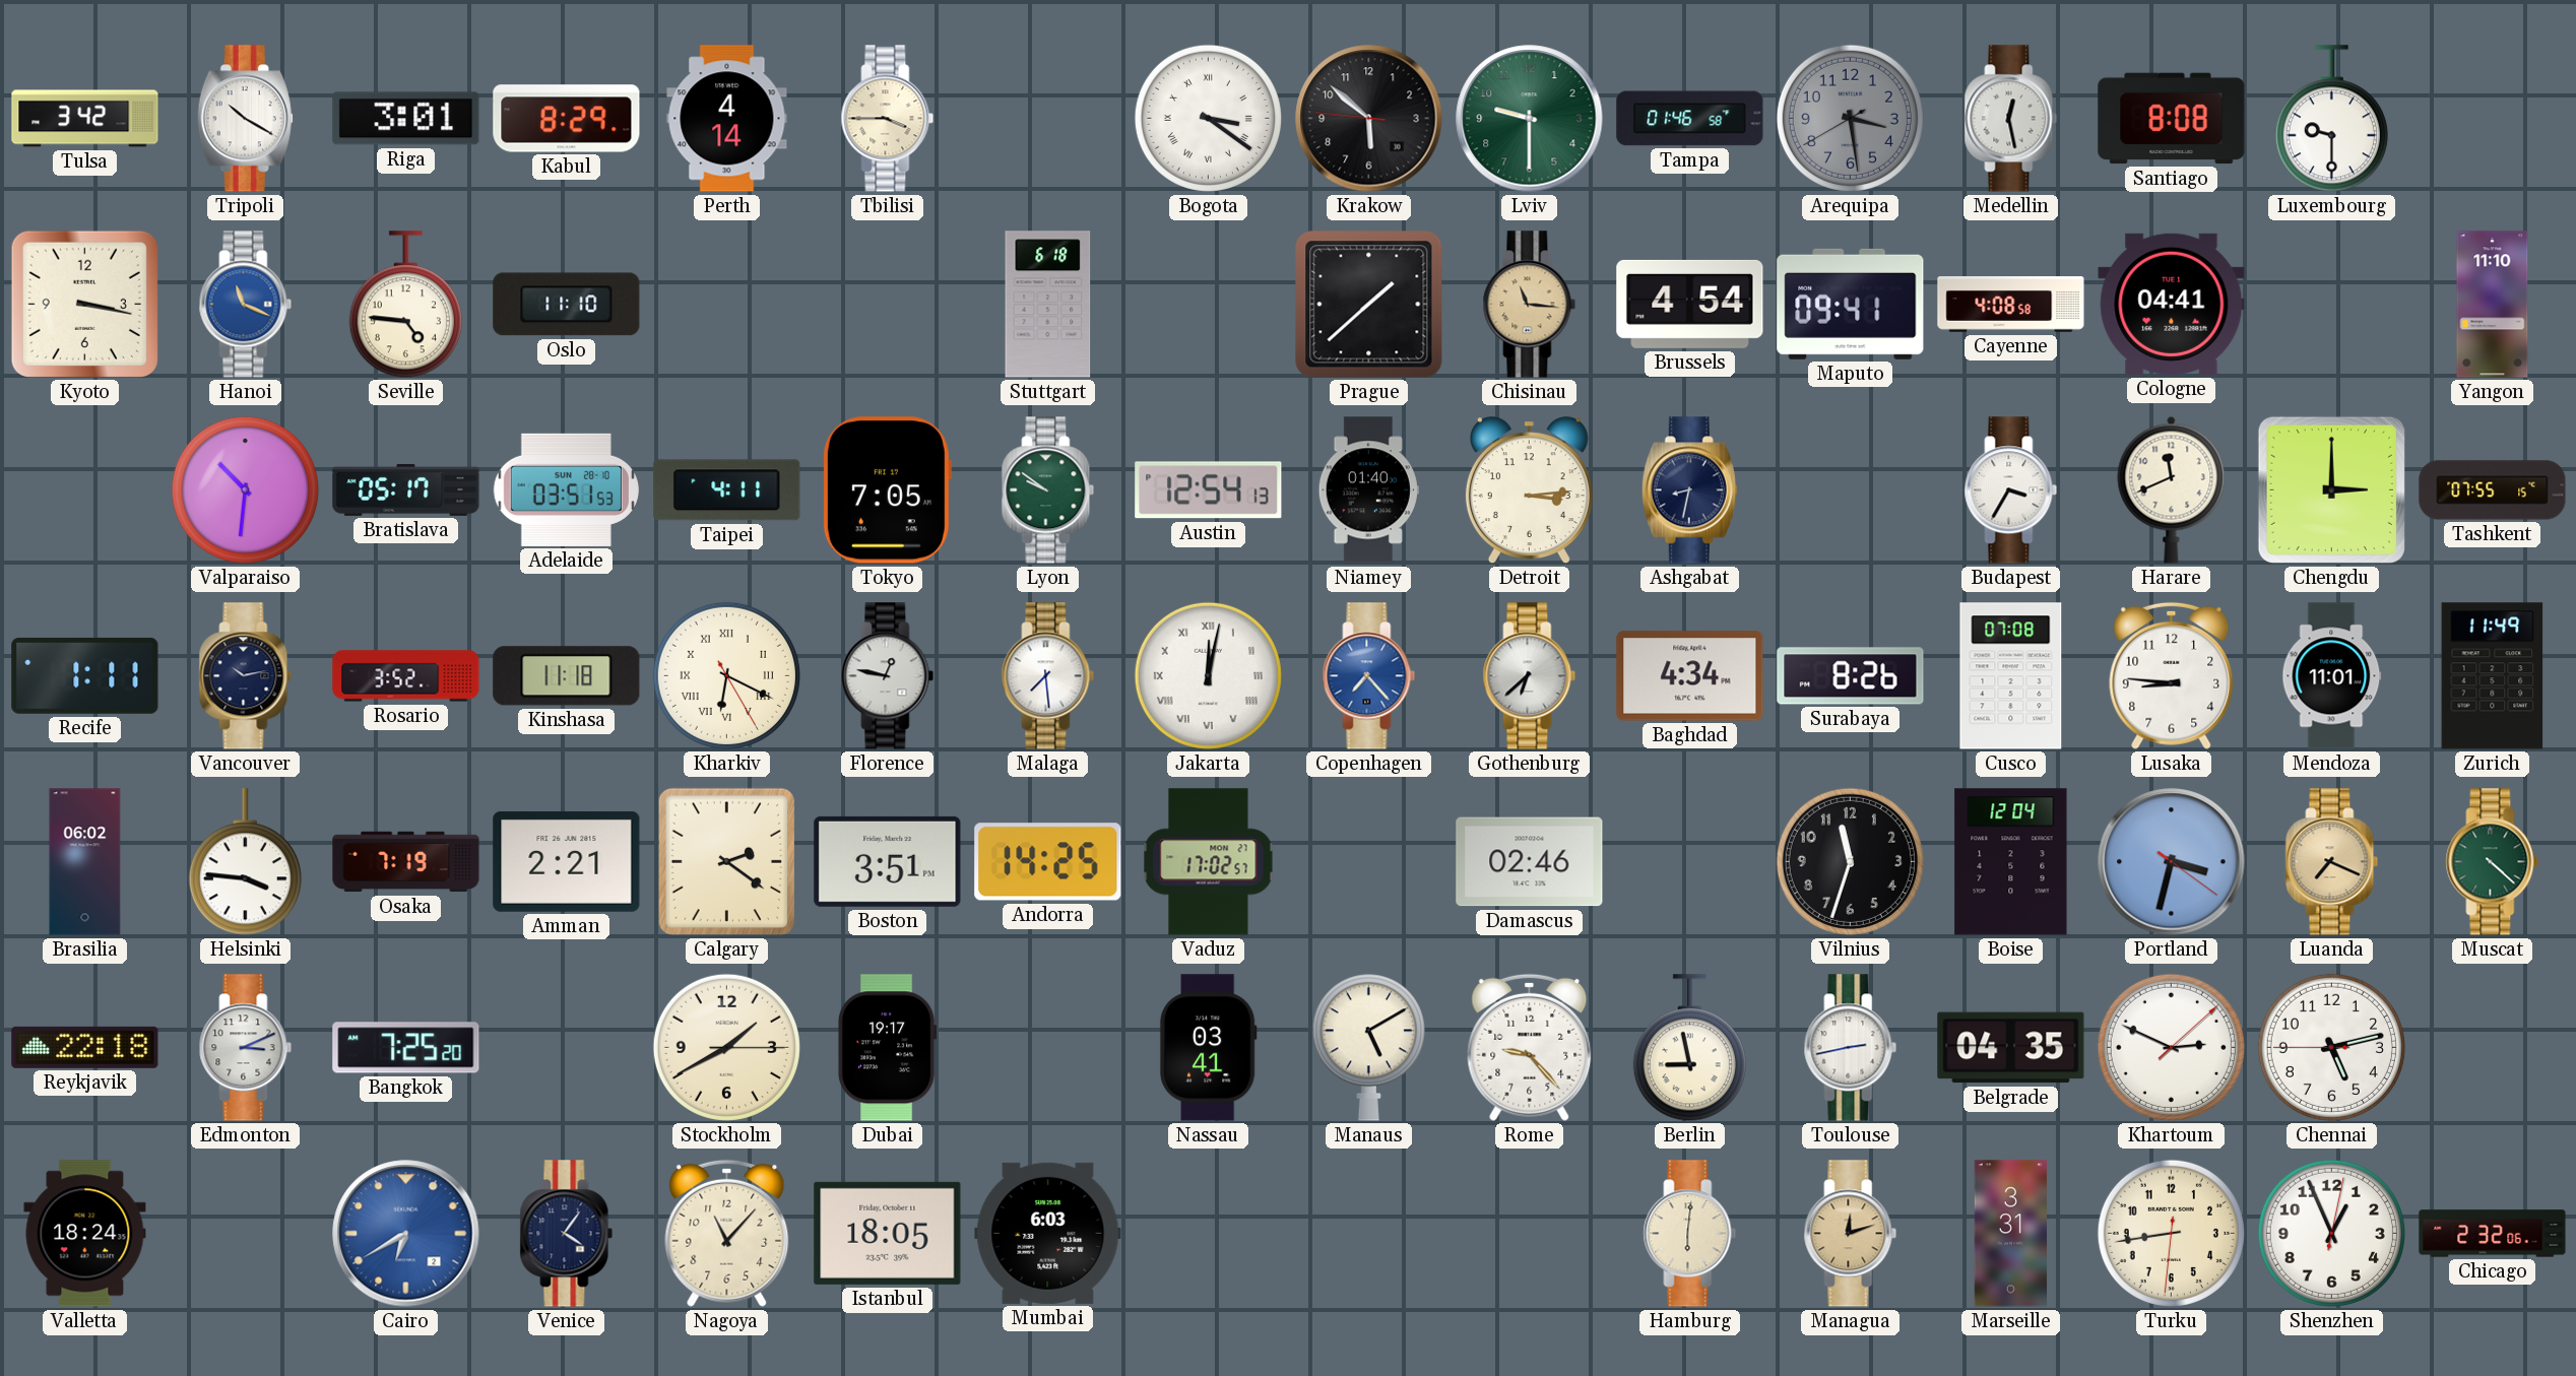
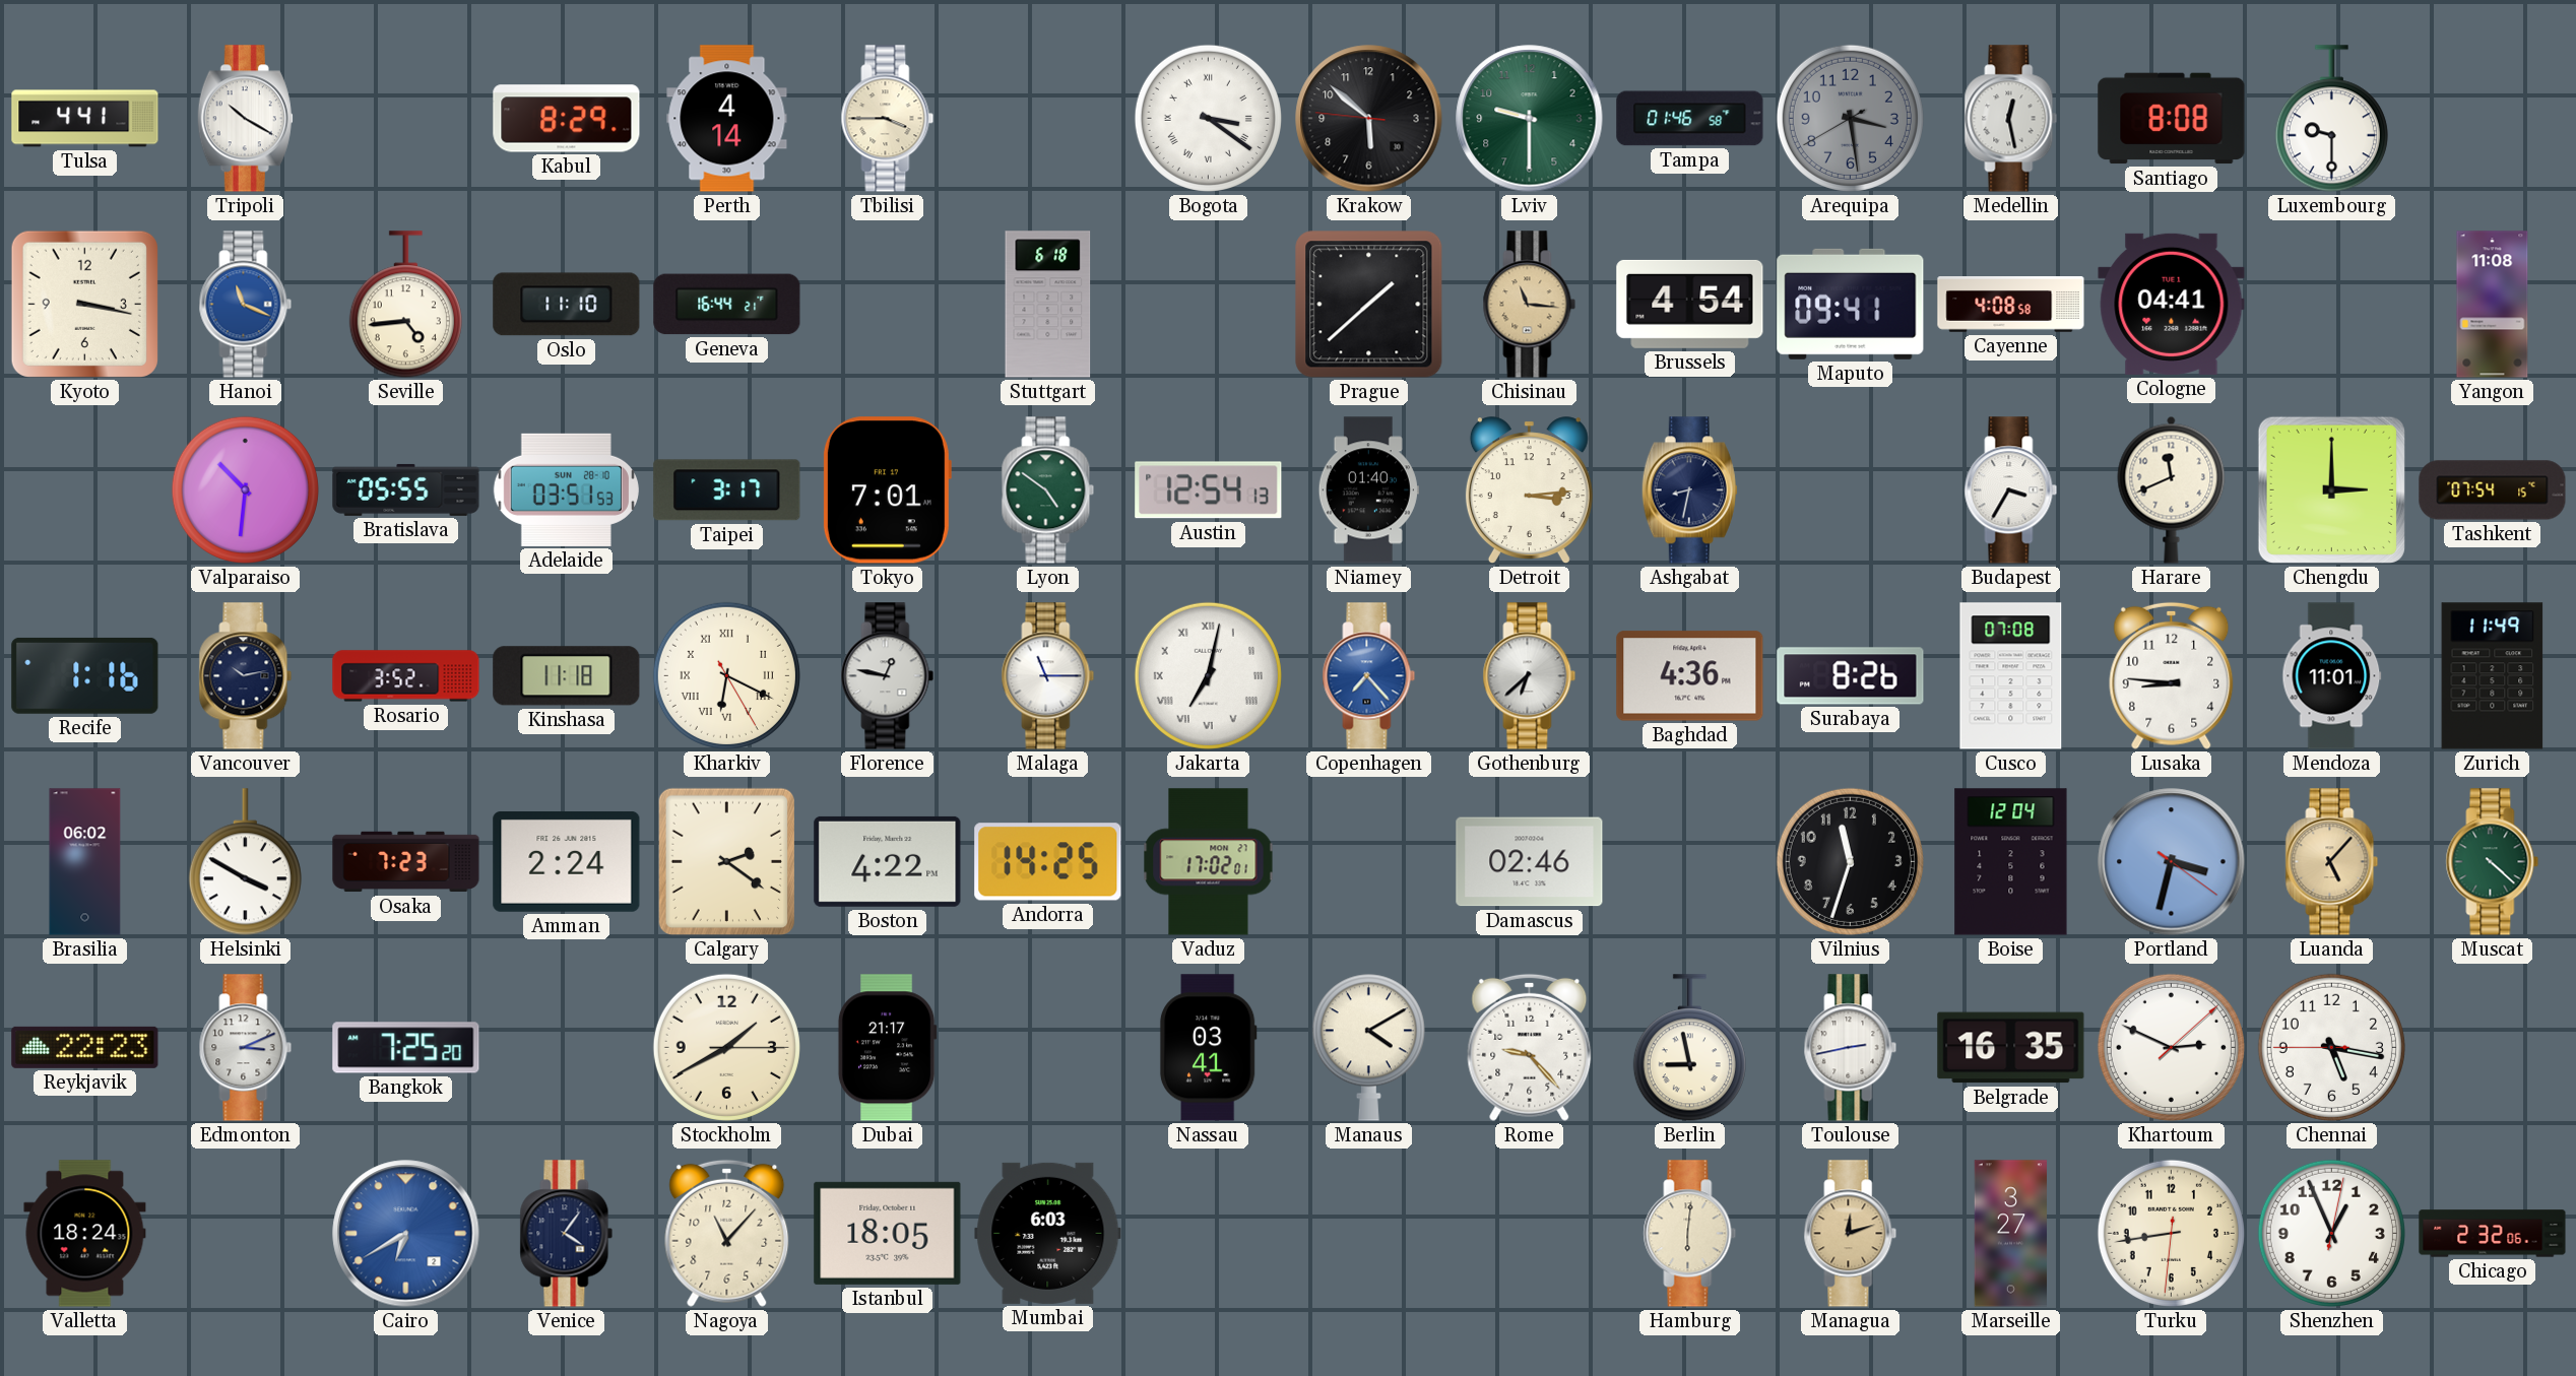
Tulsa: 3:42 -> 4:41 (85, 119)
Riga: 3:01 -> none (406, 119)
Seville: 4:46 -> 4:44 (405, 305)
Geneva: none -> 16:44 (727, 305)
Yangon: 11:10 -> 11:08 (2493, 305)
Bratislava: 05:17 -> 05:55 (406, 489)
Taipei: 4:11 -> 3:17 (727, 490)
Tokyo: 7:05 -> 7:01 (887, 490)
Lyon: 9:51 -> 4:51 (1048, 490)
Tashkent: 07:55 -> 07:54 (2493, 490)
Recife: 1:11 -> 1:16 (85, 675)
Malaga: 7:29 -> 11:15 (1048, 676)
Jakarta: 12:02 -> 7:02 (1208, 675)
Baghdad: 4:34 -> 4:36 (1690, 676)
Helsinki: 3:46 -> 3:50 (245, 862)
Osaka: 7:19 -> 7:23 (406, 862)
Amman: 2:21 -> 2:24 (567, 861)
Boston: 3:51 -> 4:22 (888, 861)
Vaduz: 17:02:57 -> 17:02:01 (1209, 862)
Luanda: 7:19 -> 5:07 (2332, 862)
Reykjavik: 22:18 -> 22:23 (85, 1047)
Dubai: 19:17 -> 21:17 (887, 1048)
Manaus: 5:10 -> 4:10 (1368, 1047)
Belgrade: 04:35 -> 16:35 (2011, 1048)
Chennai: 5:12 -> 5:16 (2331, 1047)
Marseille: 3:31 -> 3:27 (2011, 1234)
